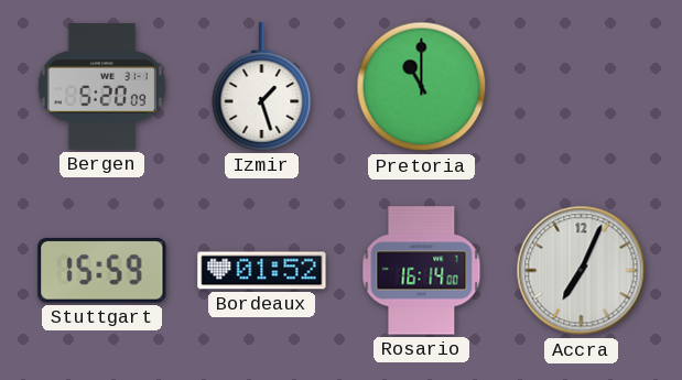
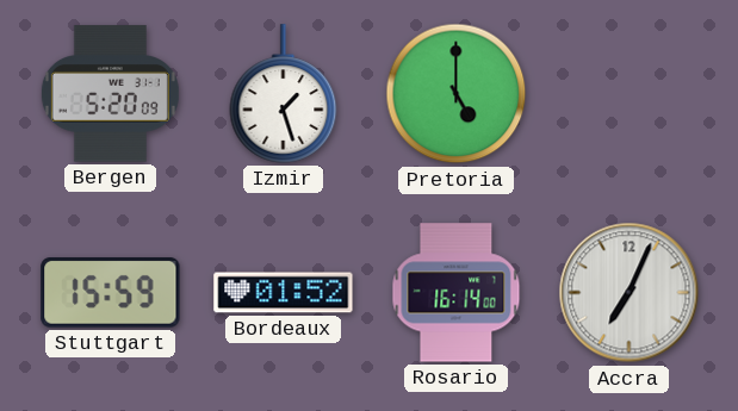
Pretoria: 11:00 -> 5:00 (457, 94)
